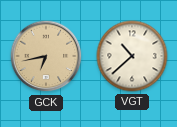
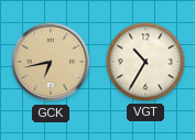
VGT: 10:38 -> 10:35 (145, 62)
